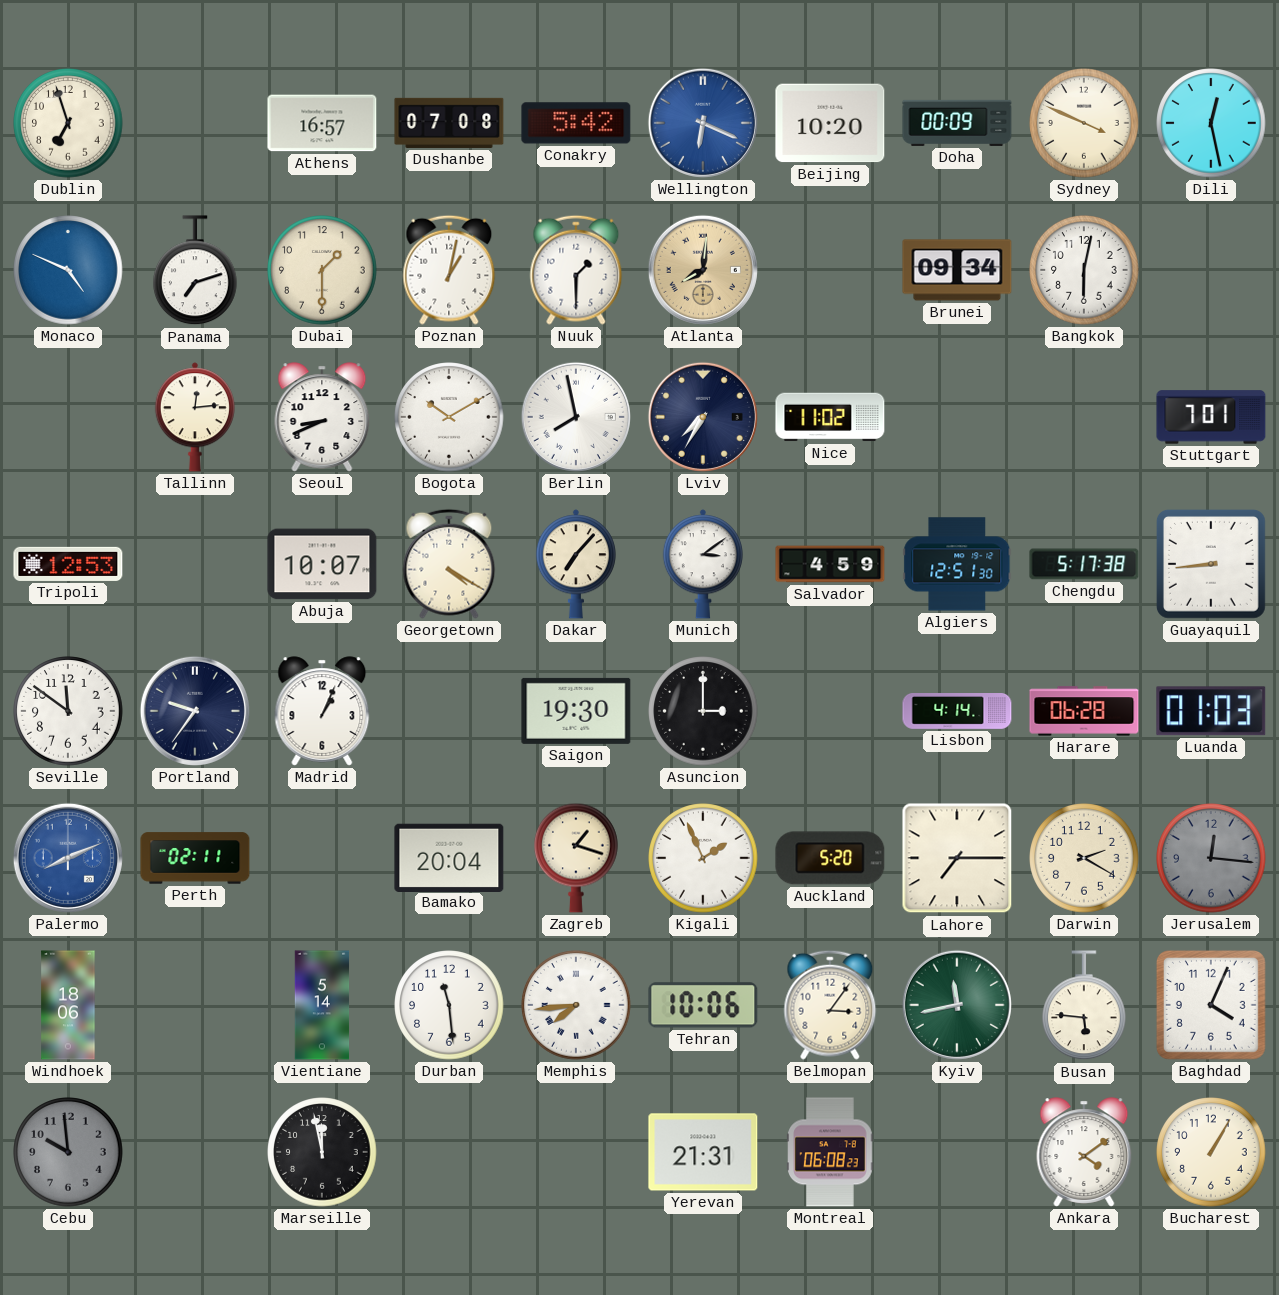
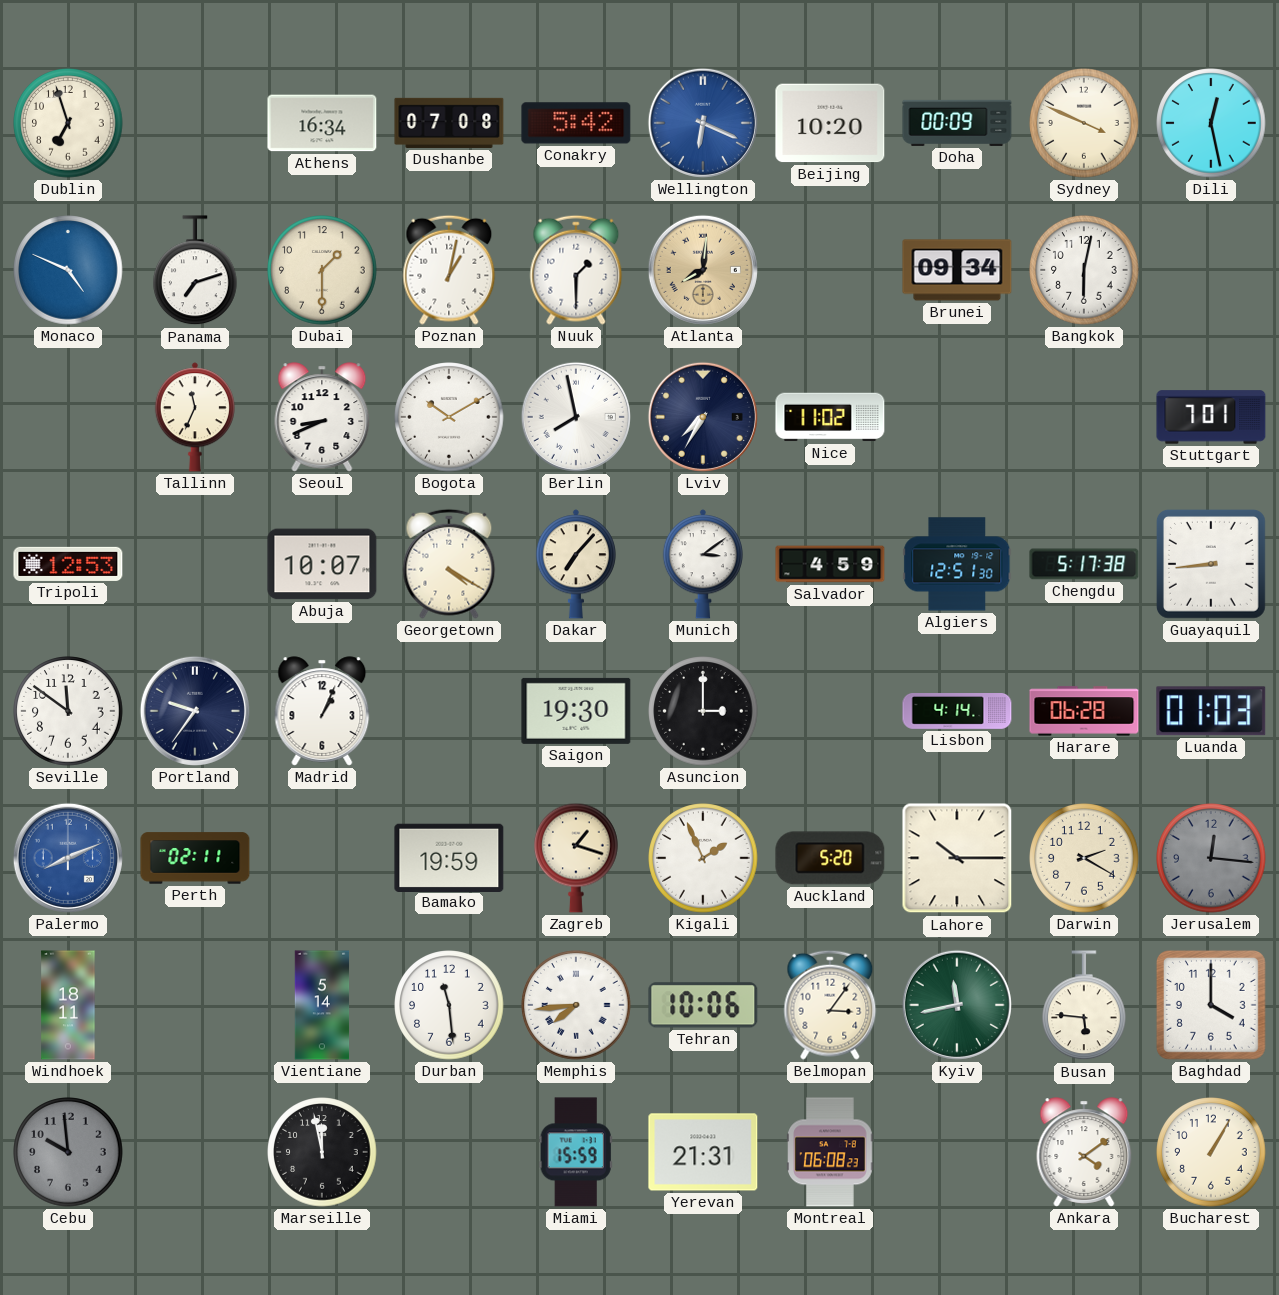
Athens: 16:57 -> 16:34 (322, 123)
Tallinn: 12:14 -> 11:34 (195, 417)
Bamako: 20:04 -> 19:59 (449, 857)
Lahore: 7:15 -> 10:15 (957, 858)
Windhoek: 18:06 -> 18:11 (68, 1005)
Baghdad: 4:04 -> 4:00 (1211, 1005)
Miami: none -> 15:59 (576, 1152)
